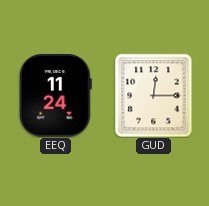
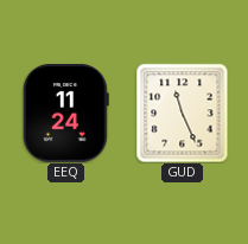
GUD: 12:15 -> 11:26 (183, 113)
